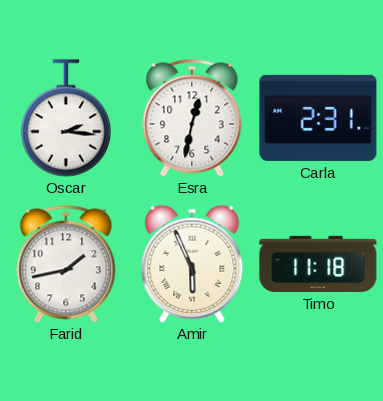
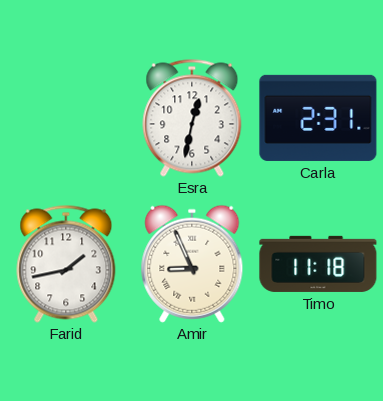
Oscar: 2:16 -> none (65, 118)
Amir: 5:56 -> 8:56 (192, 264)
